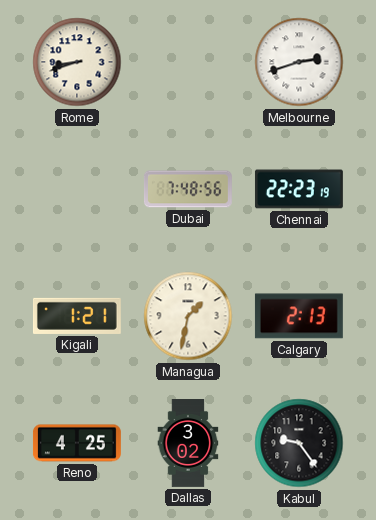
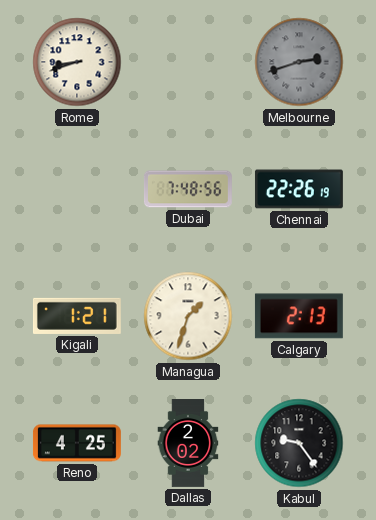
Melbourne dial: white -> grey (299, 62)
Chennai: 22:23 -> 22:26 (299, 189)
Managua: 1:32 -> 1:33 (188, 316)
Dallas: 3:02 -> 2:02 (188, 444)
